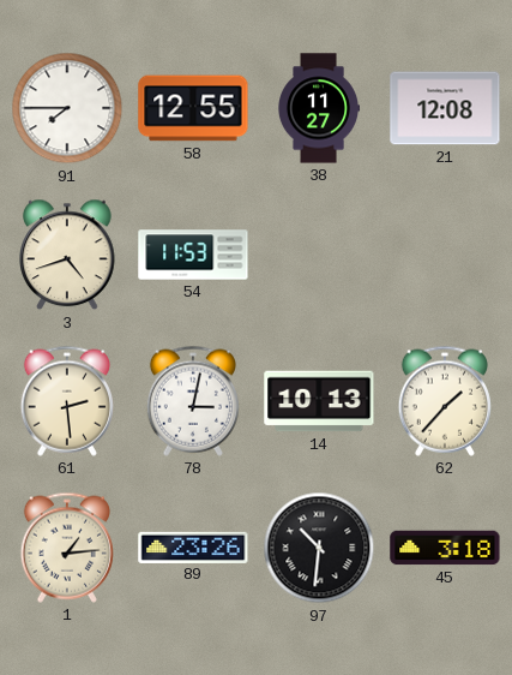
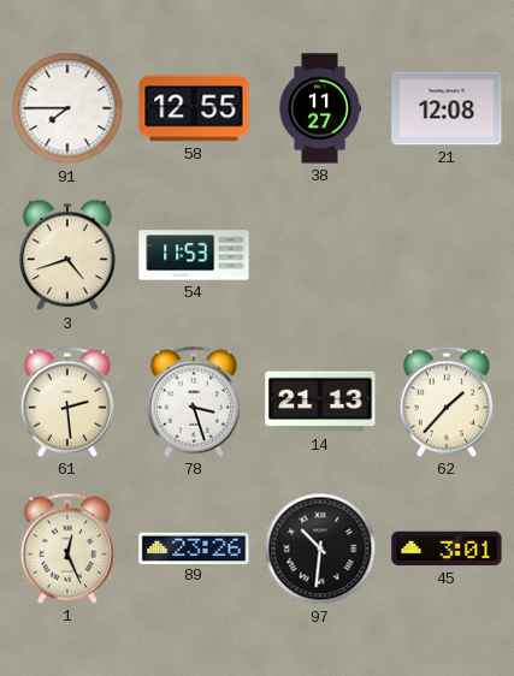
78: 3:02 -> 3:27 (194, 402)
14: 10:13 -> 21:13 (320, 402)
1: 1:14 -> 12:26 (67, 548)
45: 3:18 -> 3:01 (447, 548)
